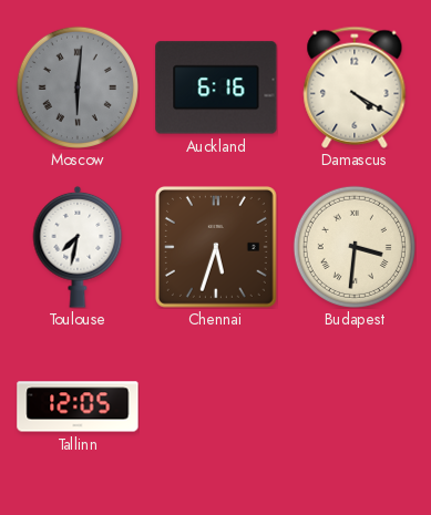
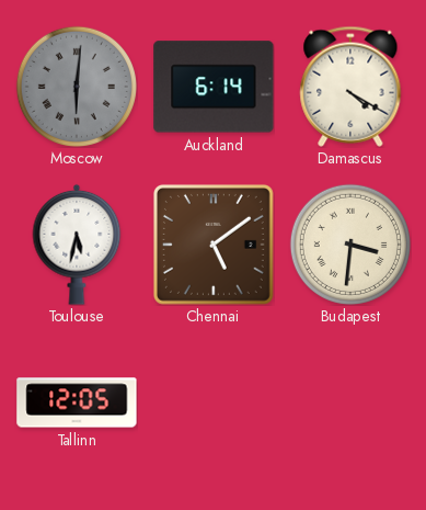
Auckland: 6:16 -> 6:14 (214, 87)
Toulouse: 7:32 -> 5:32 (77, 245)
Chennai: 5:33 -> 5:09 (214, 245)
